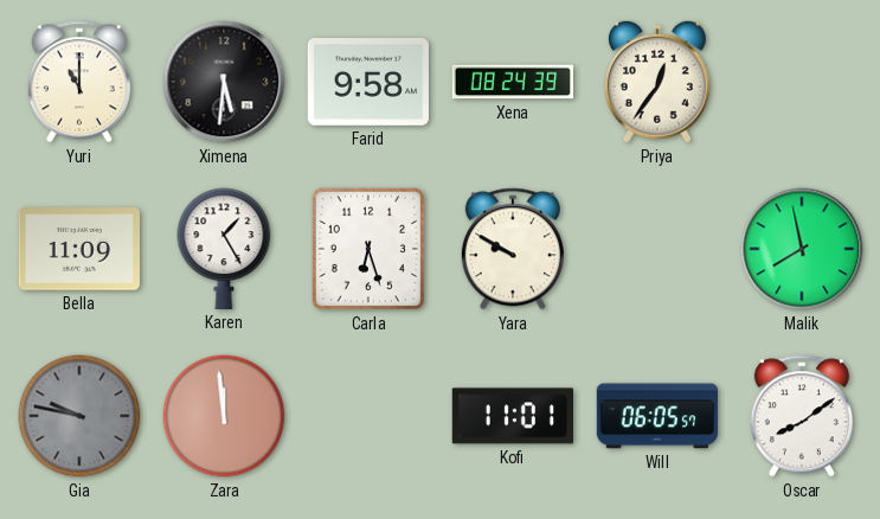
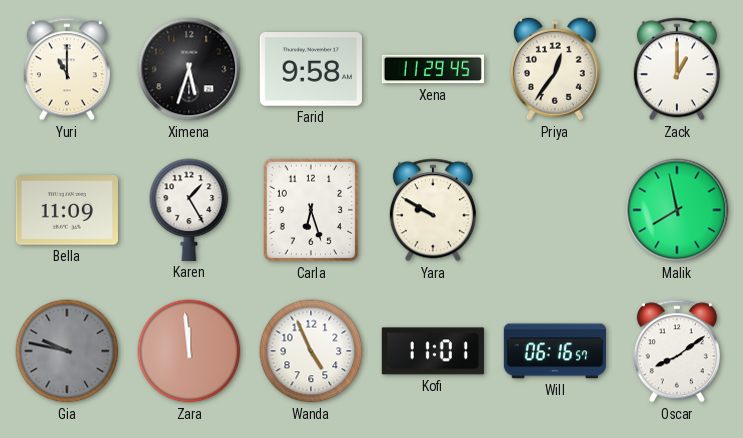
Ximena: 5:31 -> 5:33 (189, 69)
Xena: 08:24 -> 11:29 (432, 69)
Zack: none -> 1:00 (677, 69)
Wanda: none -> 4:56 (311, 351)
Will: 06:05 -> 06:16 (555, 351)
